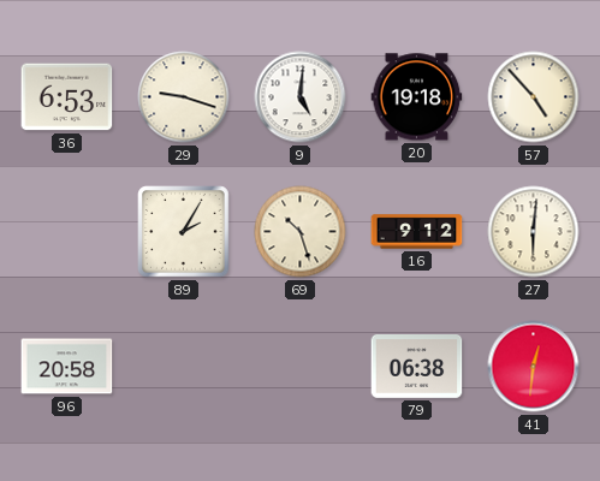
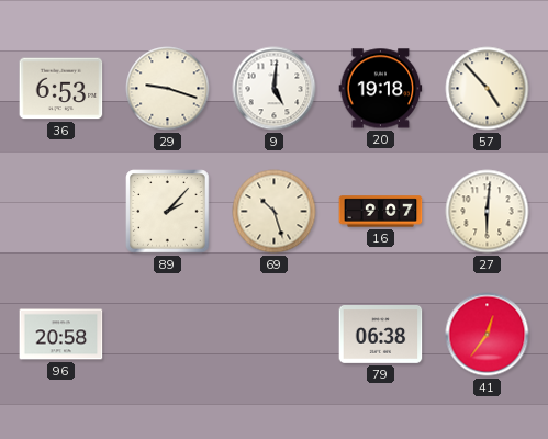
89: 2:05 -> 2:07 (168, 212)
16: 9:12 -> 9:07 (381, 212)
41: 12:31 -> 12:36 (488, 335)
